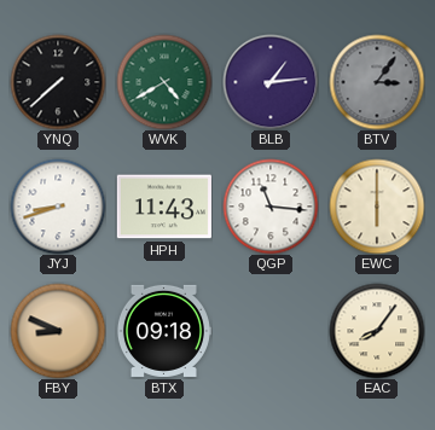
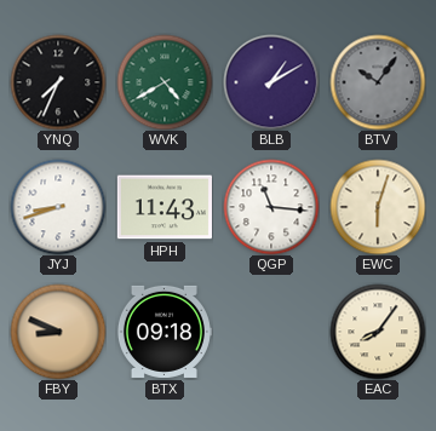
YNQ: 7:38 -> 7:34 (58, 82)
BLB: 1:14 -> 1:10 (271, 82)
BTV: 3:06 -> 10:06 (378, 82)
EWC: 6:00 -> 6:03 (378, 207)
